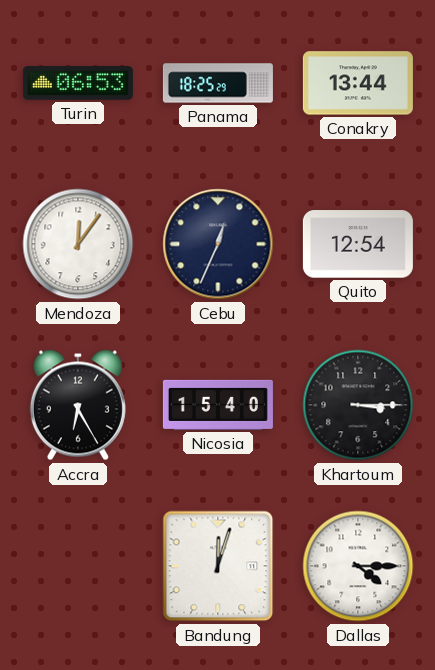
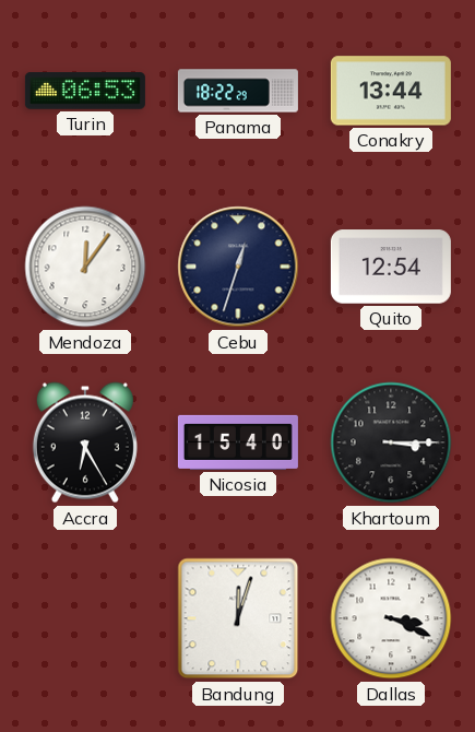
Panama: 18:25 -> 18:22 (238, 91)
Cebu: 12:34 -> 12:33 (238, 267)
Dallas: 4:15 -> 3:19 (391, 618)
